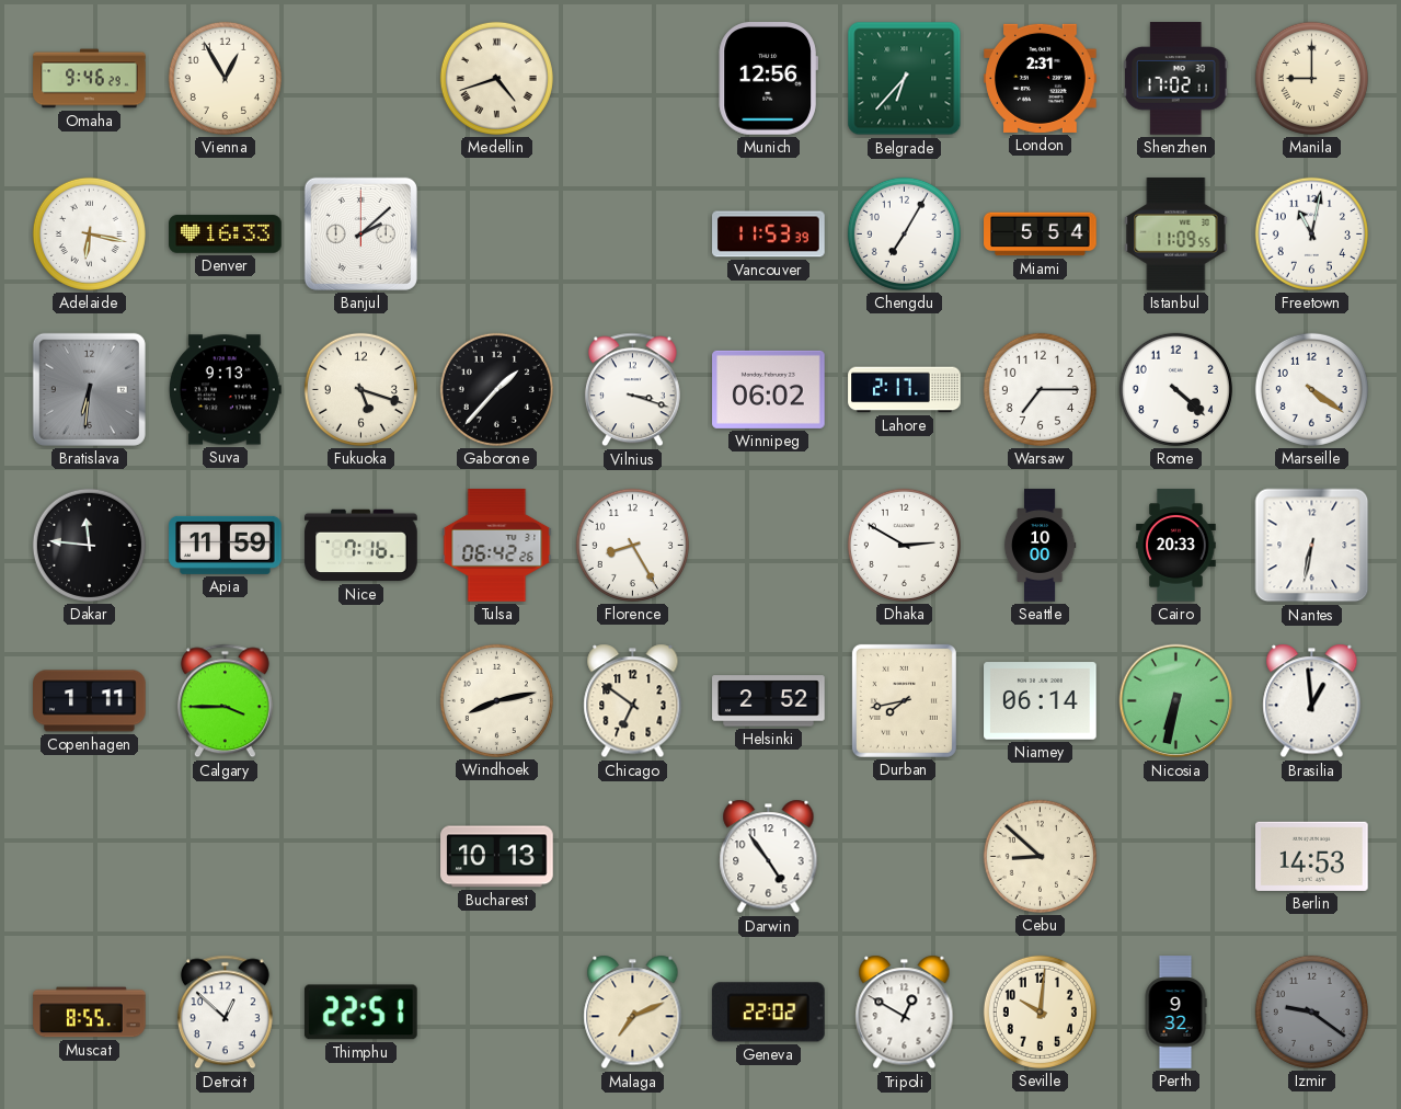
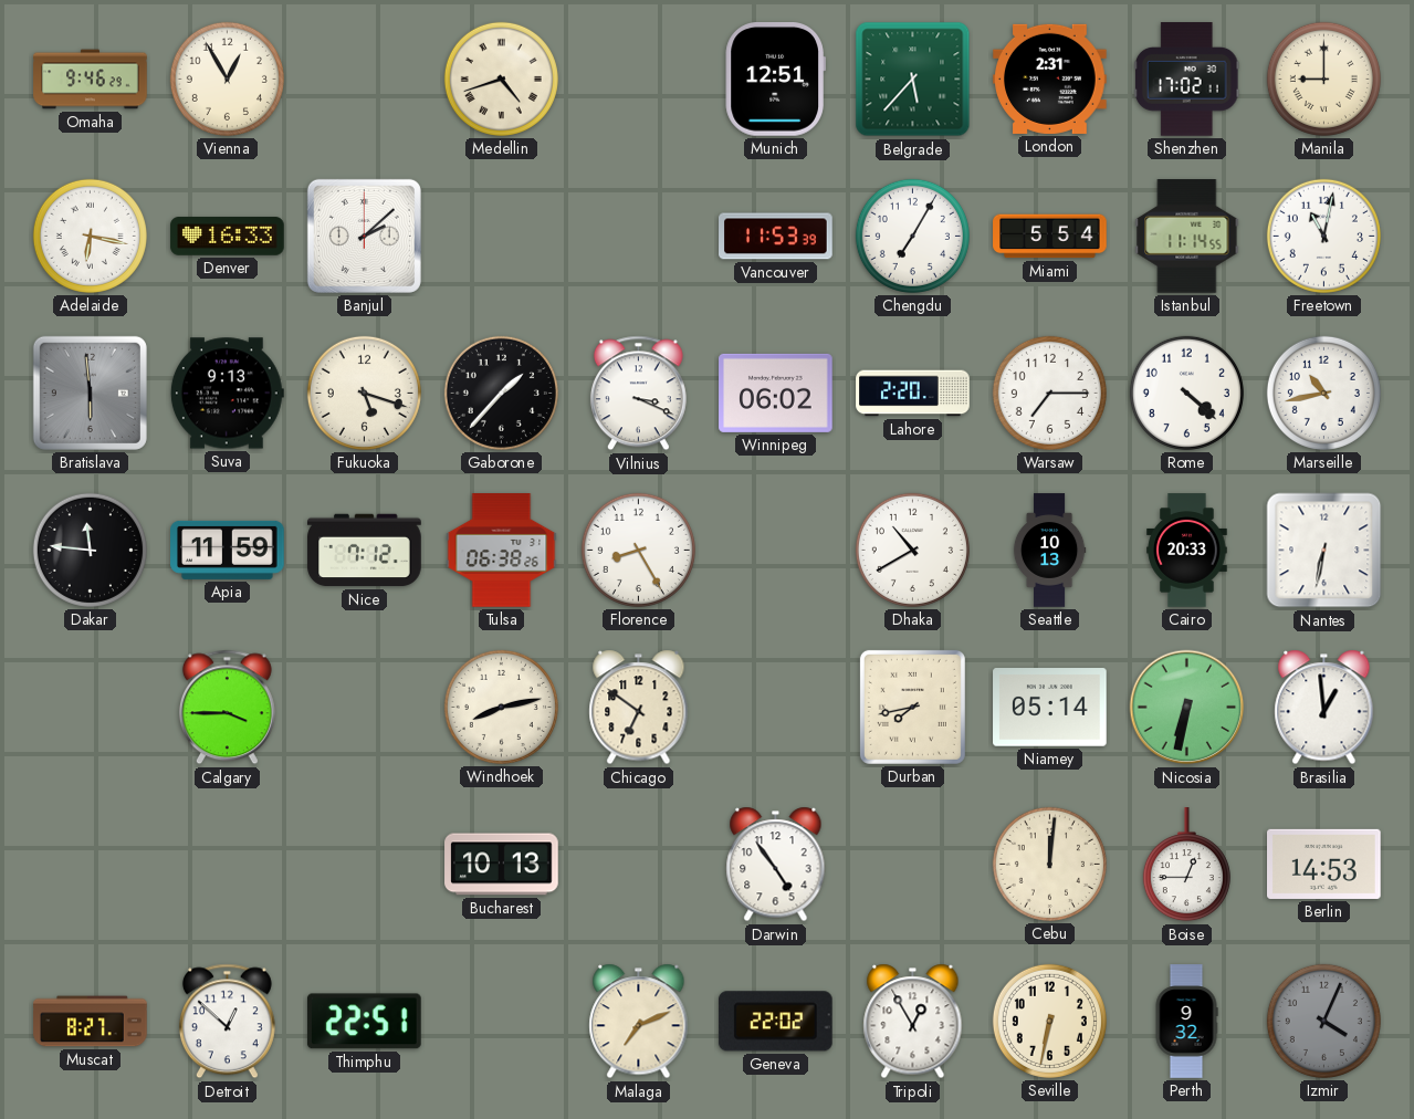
Munich: 12:56 -> 12:51 (775, 80)
Belgrade: 6:37 -> 5:37 (913, 80)
Istanbul: 11:09 -> 11:14 (1187, 237)
Bratislava: 6:31 -> 5:59 (90, 393)
Vilnius: 3:18 -> 3:19 (638, 394)
Lahore: 2:17 -> 2:20 (913, 394)
Marseille: 4:21 -> 10:43 (1323, 393)
Nice: 7:16 -> 7:12 (365, 551)
Tulsa: 06:42 -> 06:38 (502, 551)
Dhaka: 2:50 -> 10:40 (912, 550)
Seattle: 10:00 -> 10:13 (1049, 551)
Copenhagen: 1:11 -> none (90, 701)
Helsinki: 2:52 -> none (769, 701)
Niamey: 06:14 -> 05:14 (1050, 708)
Cebu: 8:52 -> 12:01 (1049, 864)
Boise: none -> 12:45 (1186, 865)
Muscat: 8:55 -> 8:27 (91, 1022)
Tripoli: 12:50 -> 12:55 (913, 1022)
Seville: 10:01 -> 6:32 (1049, 1021)
Izmir: 9:21 -> 4:04 (1323, 1021)
